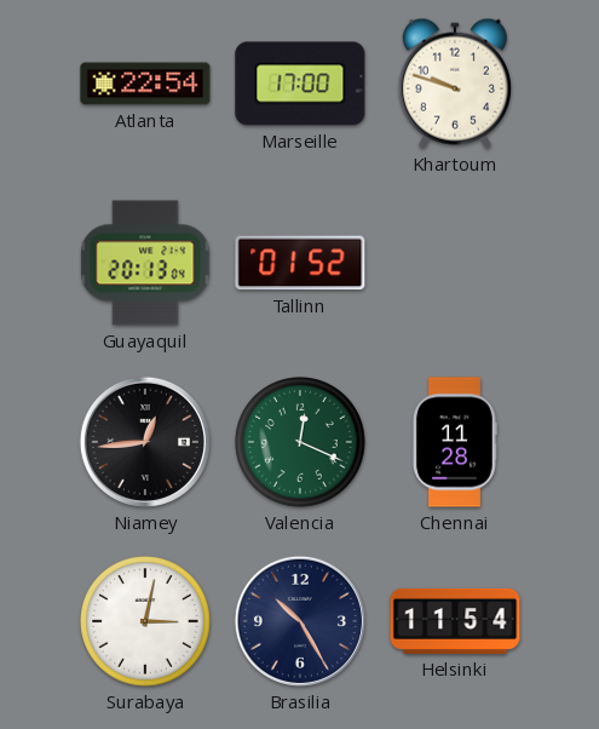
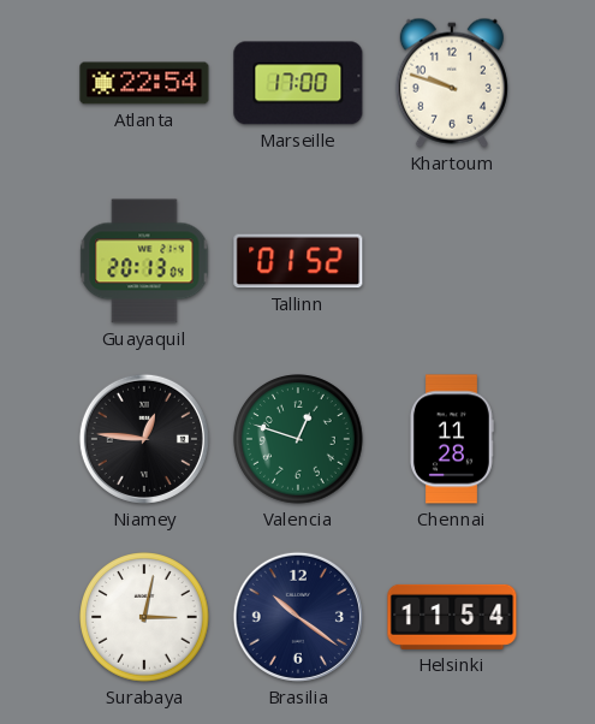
Niamey: 12:44 -> 12:46 (144, 439)
Valencia: 12:19 -> 12:48 (298, 439)
Brasilia: 10:25 -> 10:21 (298, 617)
